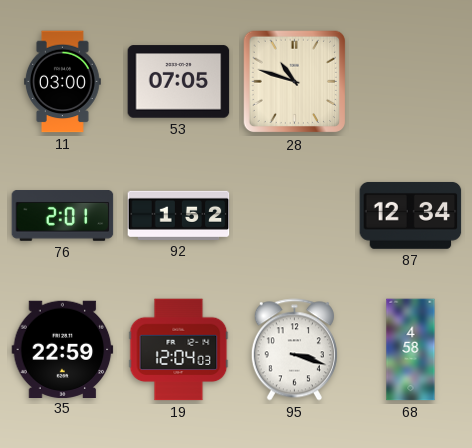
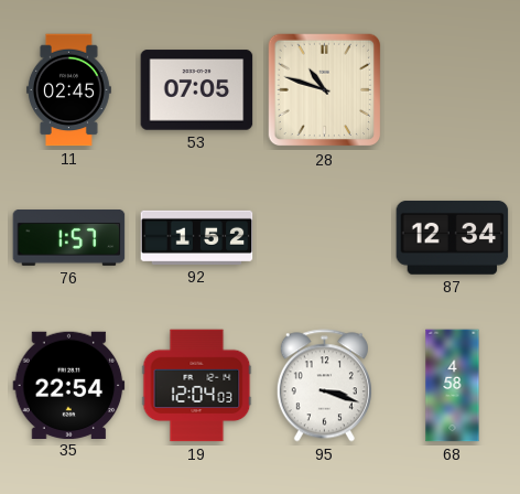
11: 03:00 -> 02:45 (68, 90)
76: 2:01 -> 1:57 (69, 238)
35: 22:59 -> 22:54 (69, 385)
